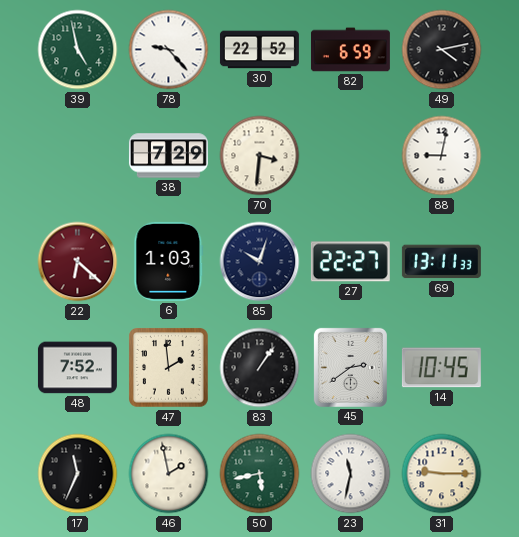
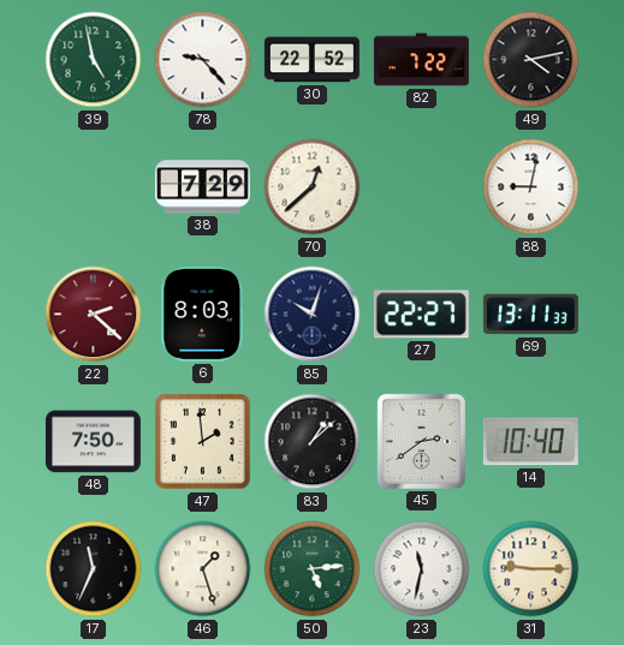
82: 6:59 -> 7:22 (421, 60)
70: 3:31 -> 12:38 (313, 187)
22: 6:22 -> 2:22 (94, 315)
6: 1:03 -> 8:03 (203, 313)
48: 7:52 -> 7:50 (93, 442)
83: 1:06 -> 1:08 (313, 442)
14: 10:45 -> 10:40 (530, 442)
46: 1:58 -> 1:27 (203, 569)
50: 5:43 -> 5:14 (313, 569)
